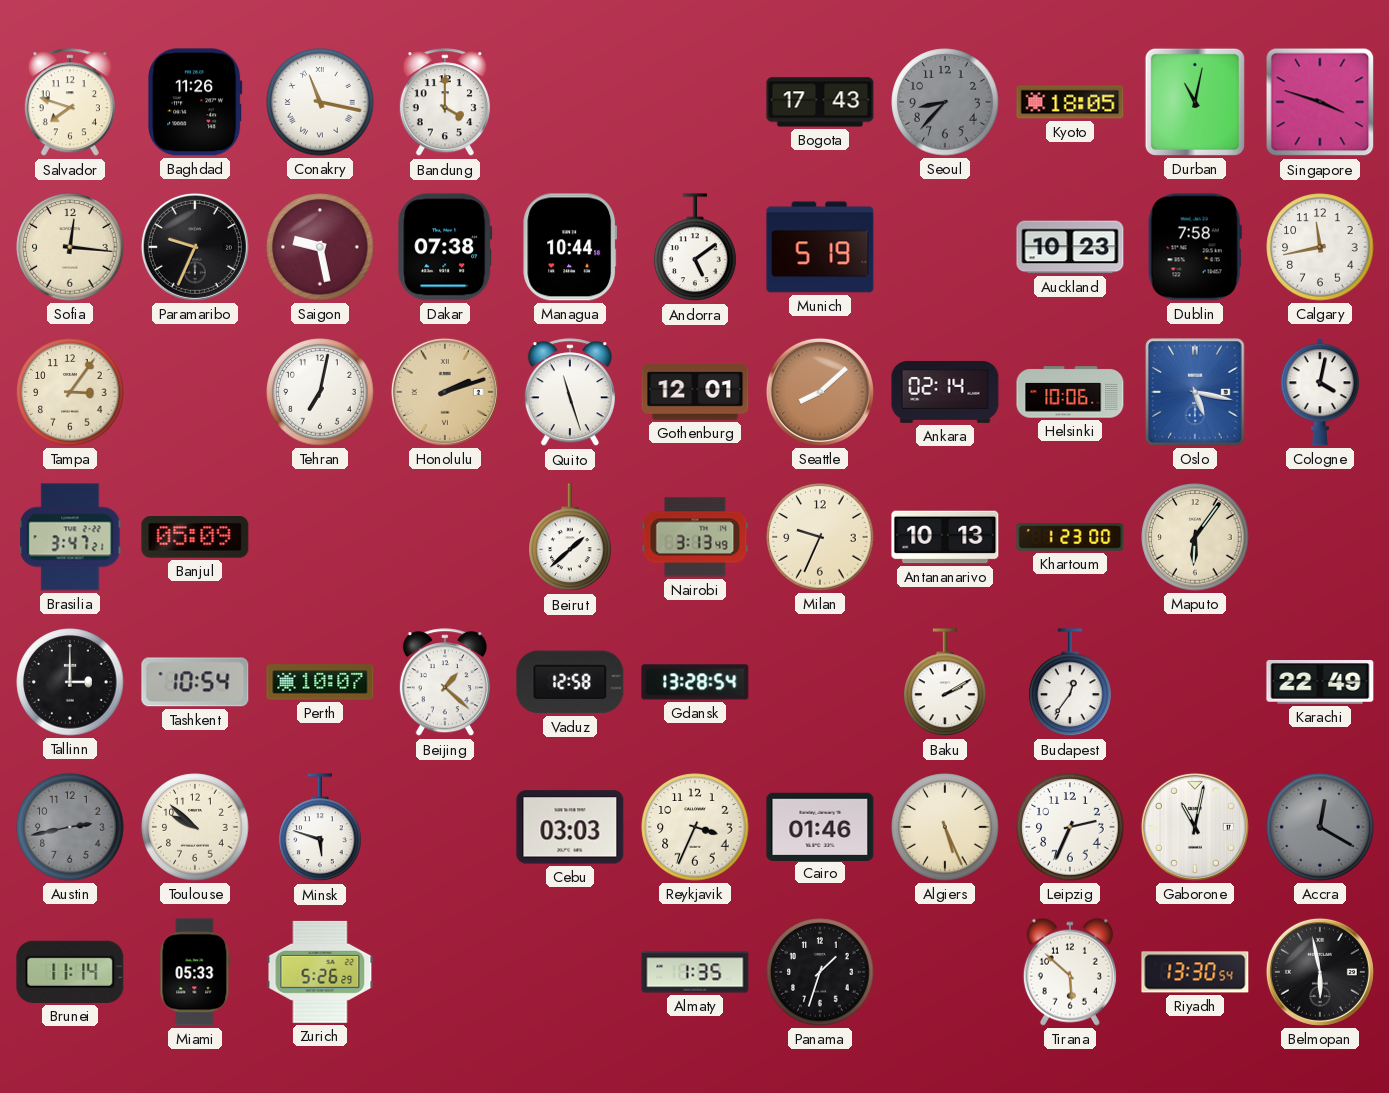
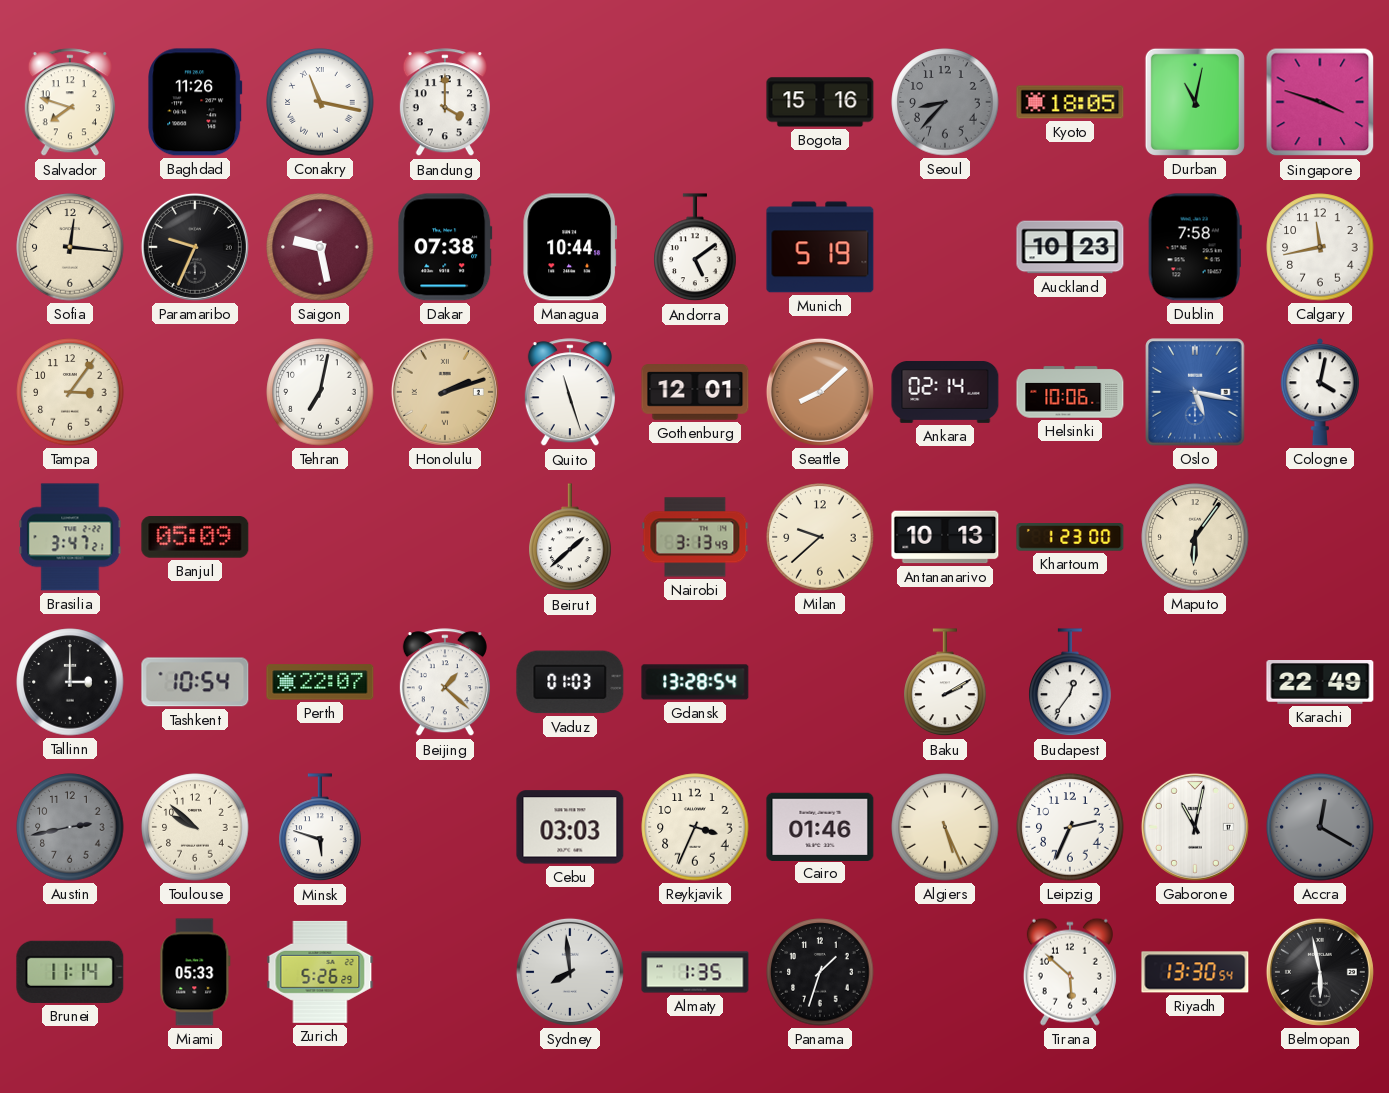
Bogota: 17:43 -> 15:16 (820, 102)
Milan: 9:34 -> 9:38 (820, 537)
Perth: 10:07 -> 22:07 (320, 682)
Vaduz: 12:58 -> 01:03 (570, 682)
Sydney: none -> 7:59 (570, 972)
